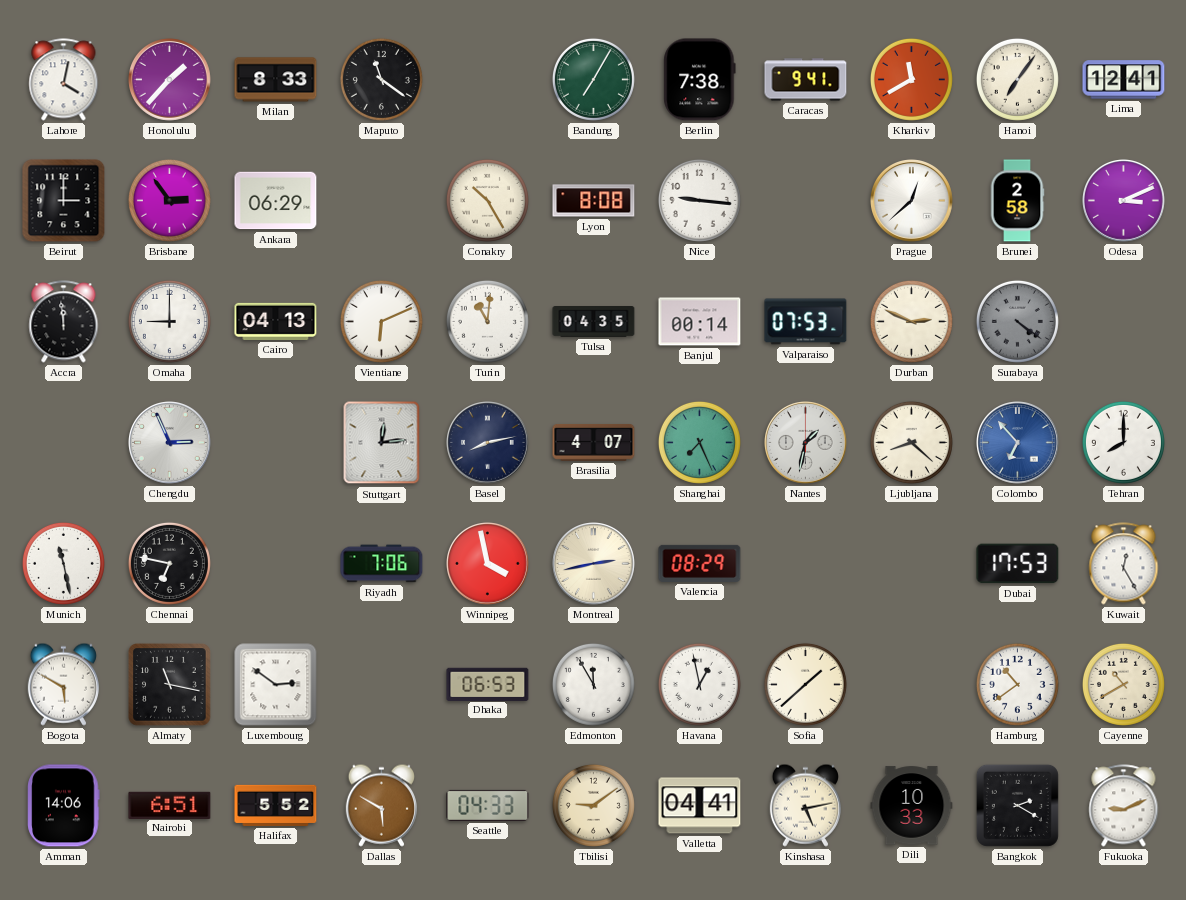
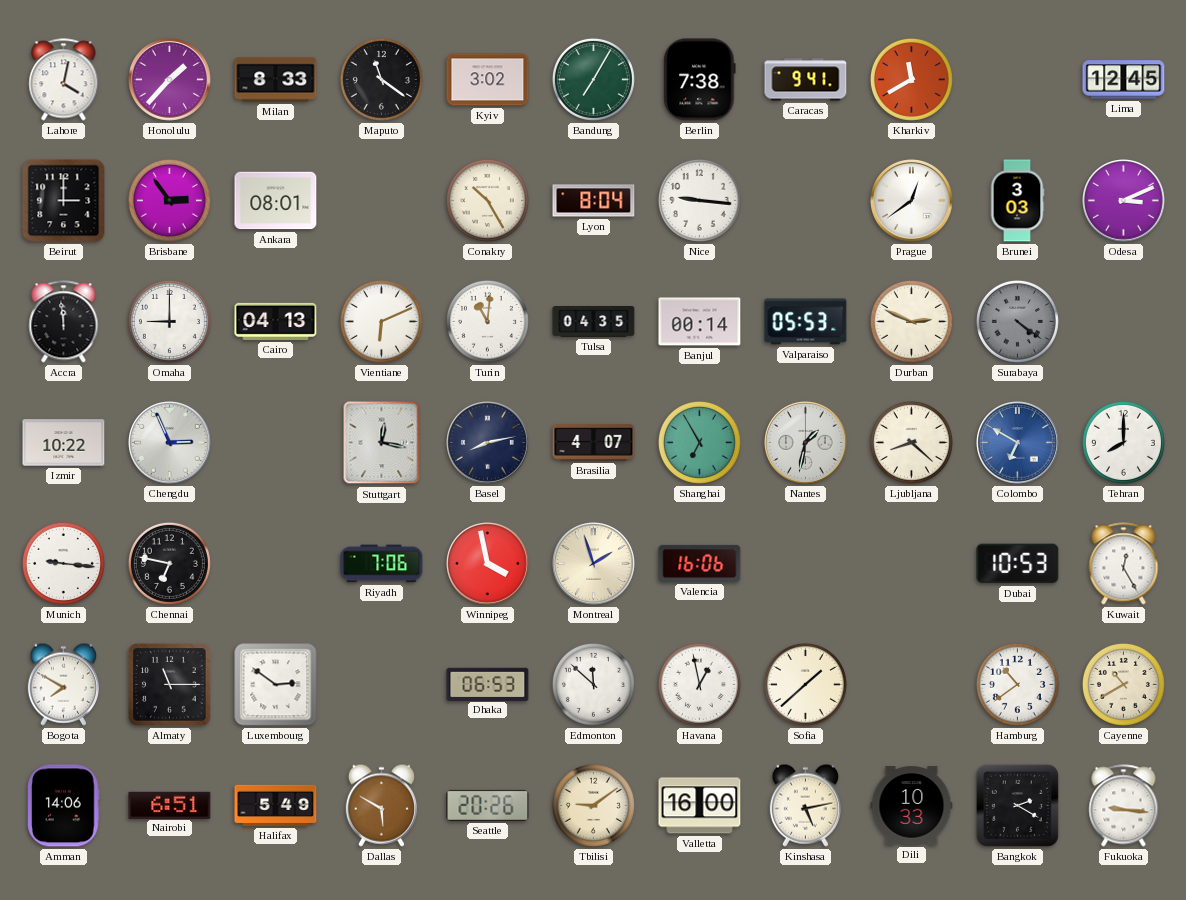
Kyiv: none -> 3:02 (488, 80)
Hanoi: 7:06 -> none (1017, 79)
Lima: 12:41 -> 12:45 (1124, 80)
Ankara: 06:29 -> 08:01 (276, 201)
Lyon: 8:08 -> 8:04 (594, 201)
Prague: 12:38 -> 12:39 (912, 201)
Brunei: 2:58 -> 3:03 (1017, 201)
Valparaiso: 07:53 -> 05:53 (806, 322)
Izmir: none -> 10:22 (64, 443)
Stuttgart: 12:14 -> 12:17 (382, 443)
Shanghai: 7:26 -> 6:55 (699, 442)
Colombo: 6:53 -> 6:50 (1018, 443)
Munich: 11:28 -> 9:16 (63, 563)
Montreal: 2:43 -> 1:57 (594, 564)
Valencia: 08:29 -> 16:06 (700, 563)
Dubai: 17:53 -> 10:53 (1018, 564)
Bogota: 5:50 -> 7:50 (63, 684)
Almaty: 11:17 -> 11:15 (170, 685)
Edmonton: 11:55 -> 11:52 (593, 684)
Halifax: 5:52 -> 5:49 (276, 805)
Seattle: 04:33 -> 20:26 (488, 805)
Valletta: 04:41 -> 16:00 (700, 806)
Fukuoka: 9:11 -> 9:16 (1124, 806)
